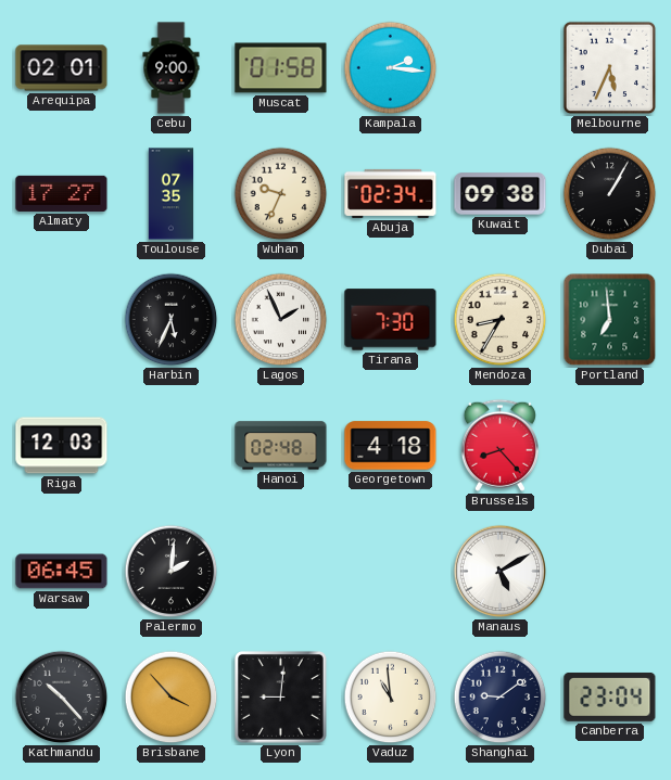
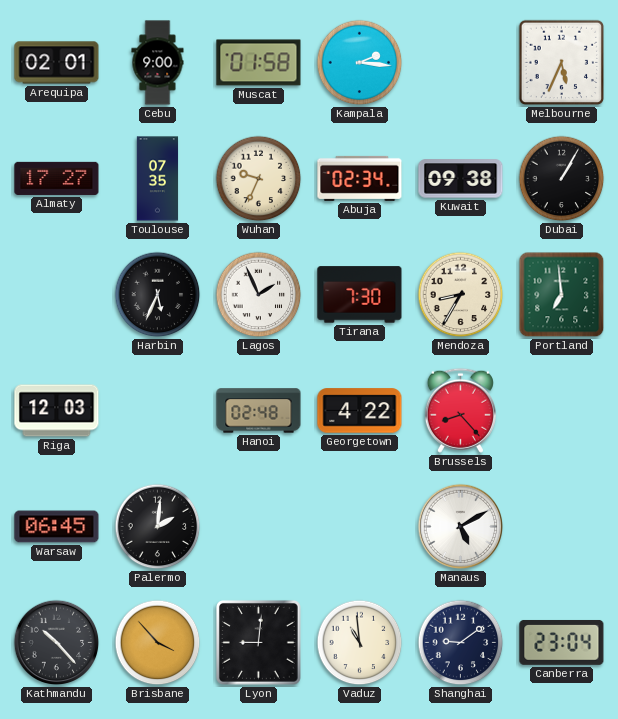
Georgetown: 4:18 -> 4:22 (360, 411)
